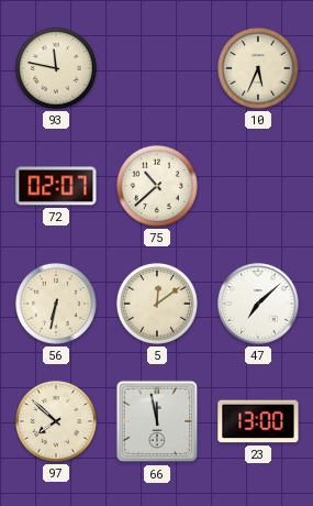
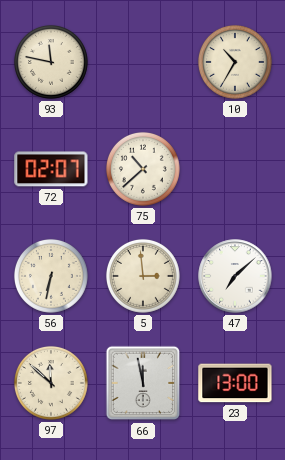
10: 5:34 -> 10:35 (235, 62)
5: 12:09 -> 2:59 (143, 276)
97: 7:52 -> 11:52 (51, 383)
